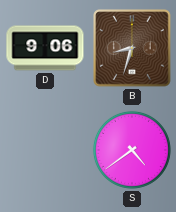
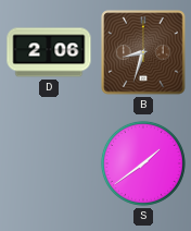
D: 9:06 -> 2:06 (49, 52)
S: 4:39 -> 1:39 (143, 163)
